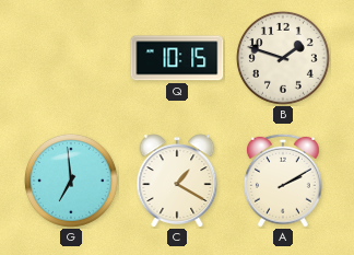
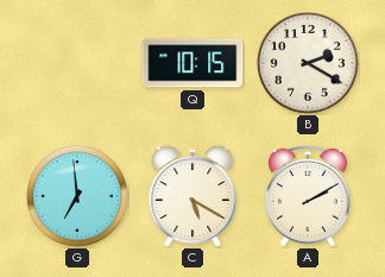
B: 1:48 -> 2:20 (308, 64)
C: 1:20 -> 5:20 (192, 196)
